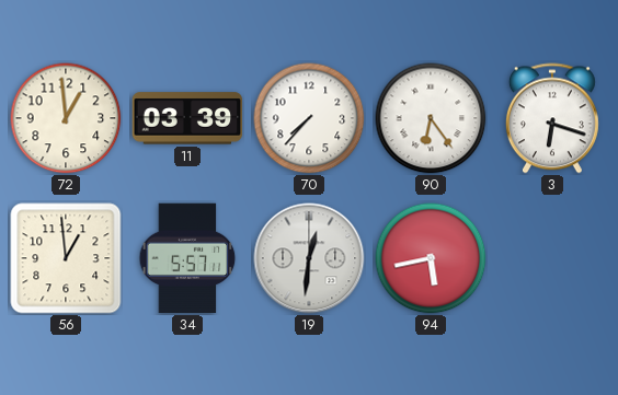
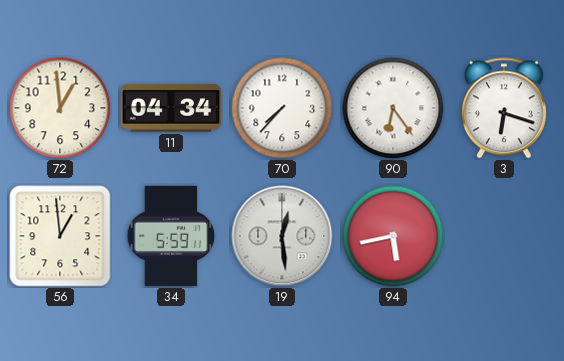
11: 03:39 -> 04:34 (171, 108)
34: 5:57 -> 5:59 (171, 236)
19: 12:31 -> 12:29 (282, 236)
